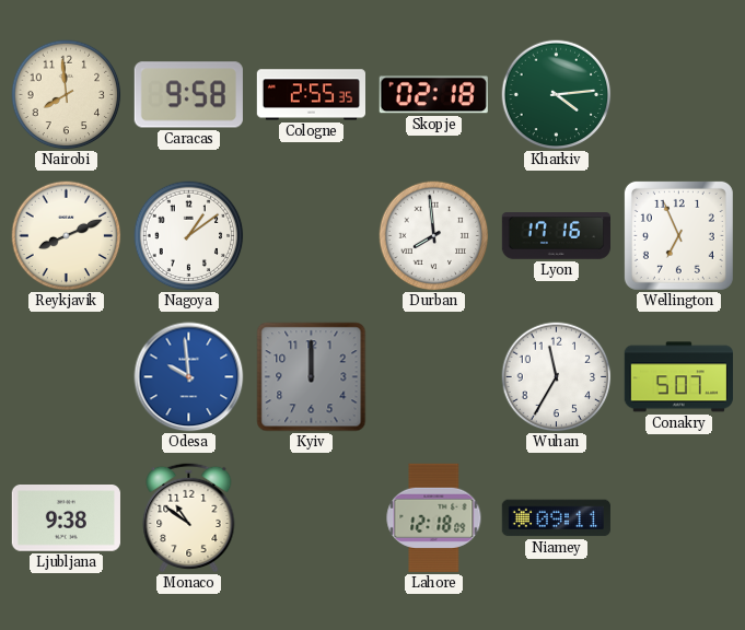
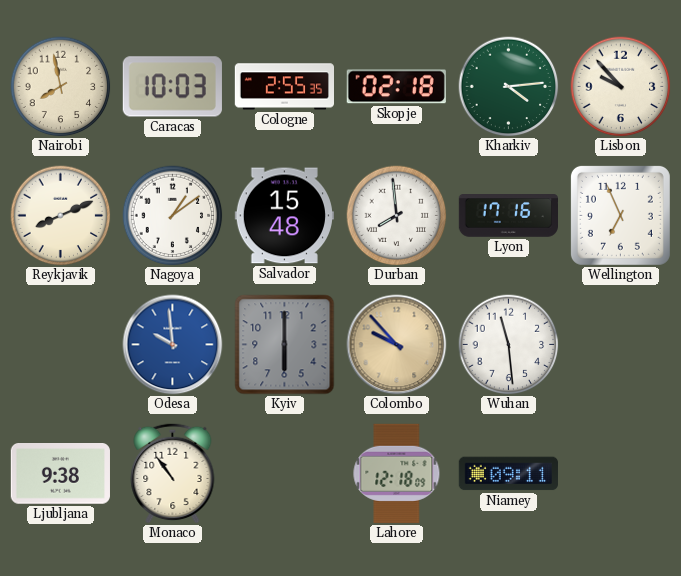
Nairobi: 7:59 -> 7:58 (61, 87)
Caracas: 9:58 -> 10:03 (172, 87)
Lisbon: none -> 9:53 (621, 87)
Salvador: none -> 15:48 (284, 216)
Kyiv: 12:00 -> 6:00 (285, 345)
Colombo: none -> 9:53 (397, 345)
Wuhan: 11:35 -> 11:29 (509, 345)
Conakry: 5:07 -> none (678, 377)
Monaco: 10:51 -> 10:54 (173, 473)
